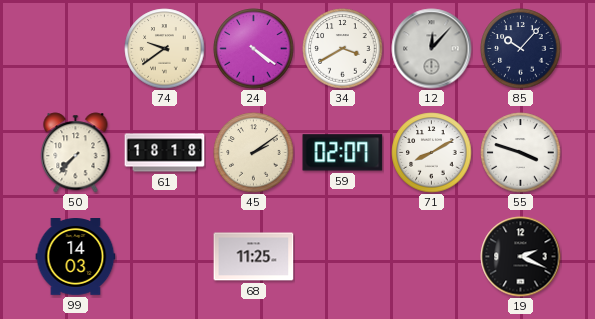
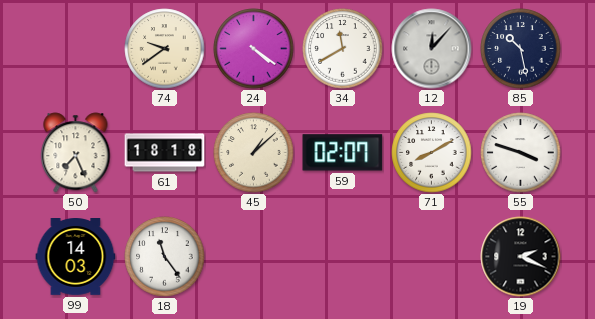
34: 3:40 -> 11:40 (343, 49)
85: 10:07 -> 10:28 (521, 49)
50: 7:37 -> 7:26 (76, 153)
45: 2:09 -> 1:08 (254, 153)
18: none -> 11:24 (165, 257)
68: 11:25 -> none (254, 257)
